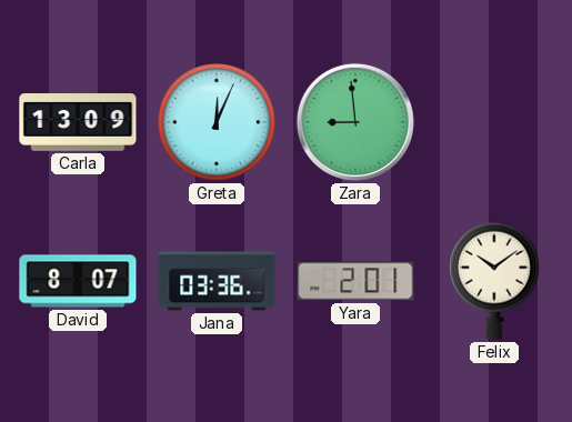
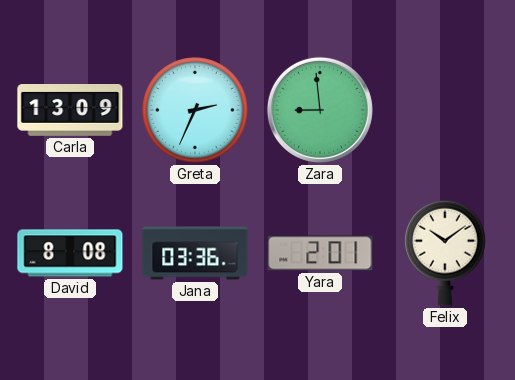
Greta: 12:04 -> 2:34 (195, 110)
David: 8:07 -> 8:08 (70, 253)
